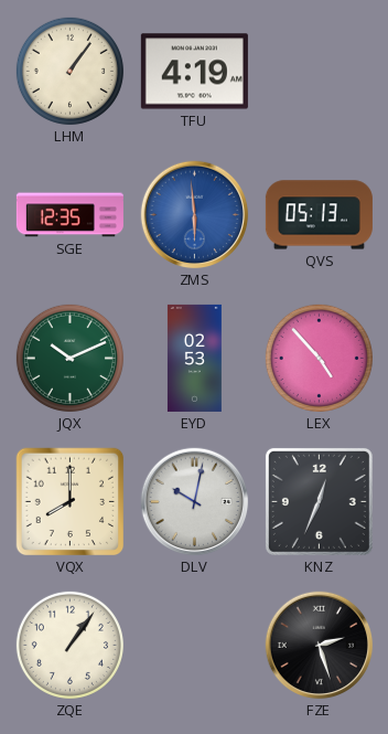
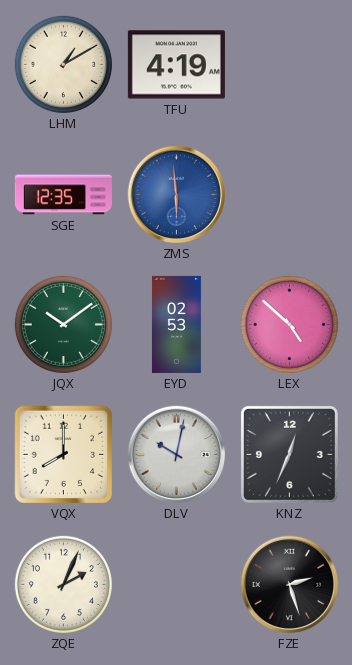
LHM: 1:06 -> 1:10 (63, 64)
QVS: 05:13 -> none (319, 215)
JQX: 10:11 -> 10:09 (63, 324)
LEX: 4:53 -> 4:52 (289, 324)
ZQE: 1:06 -> 2:04 (63, 584)
